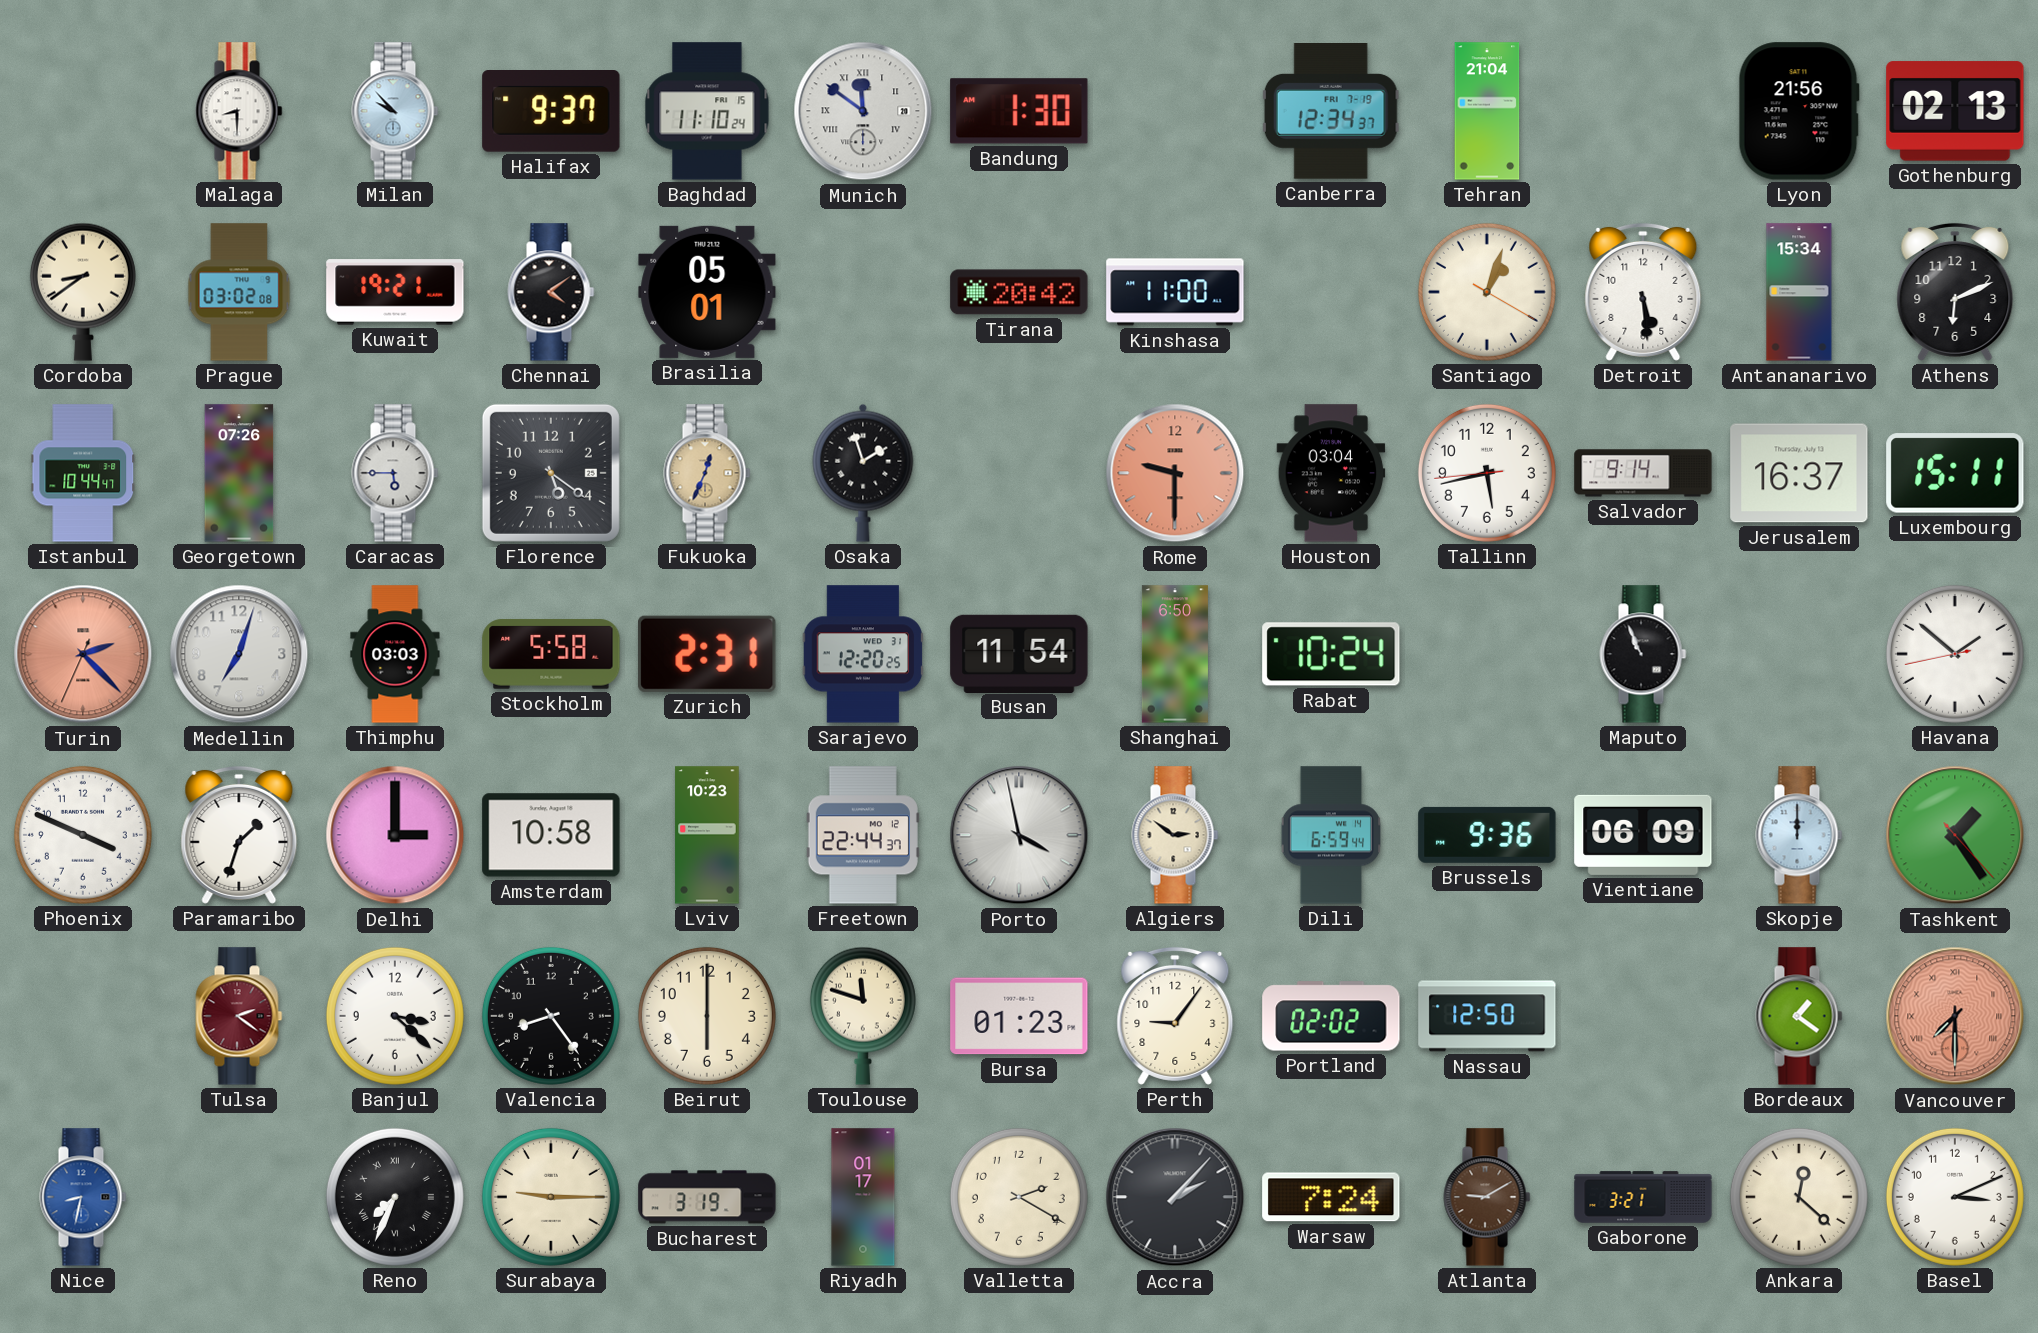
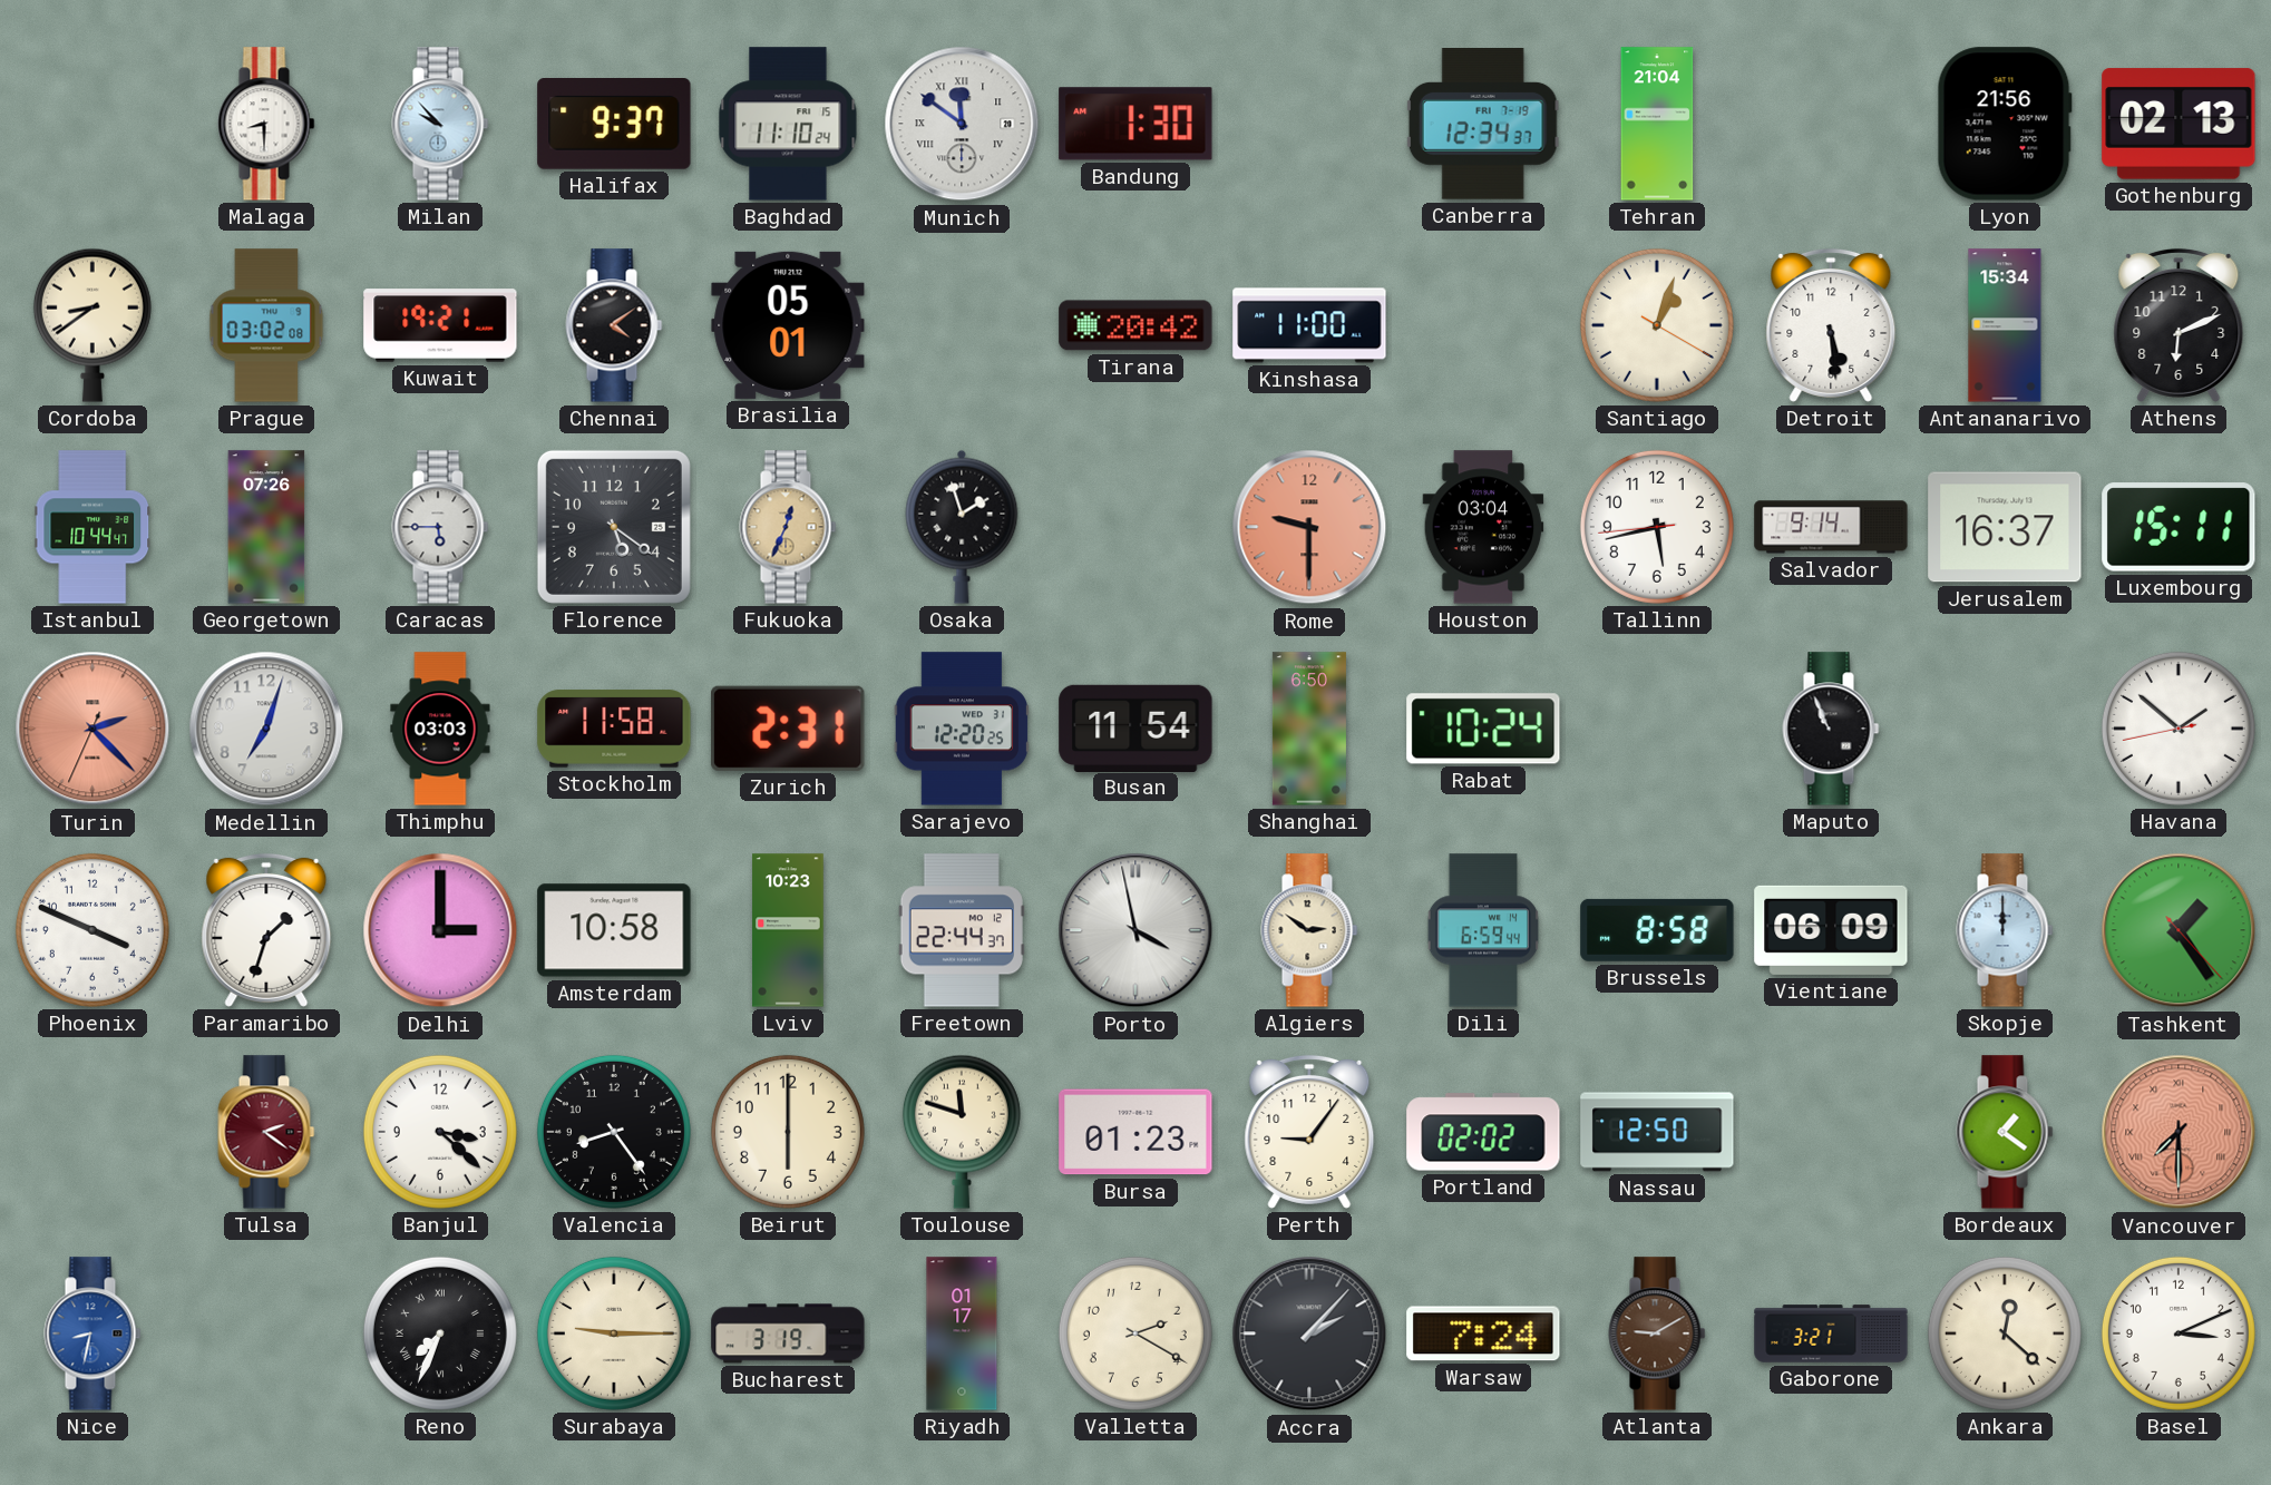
Stockholm: 5:58 -> 11:58 (614, 729)
Brussels: 9:36 -> 8:58 (1657, 930)
